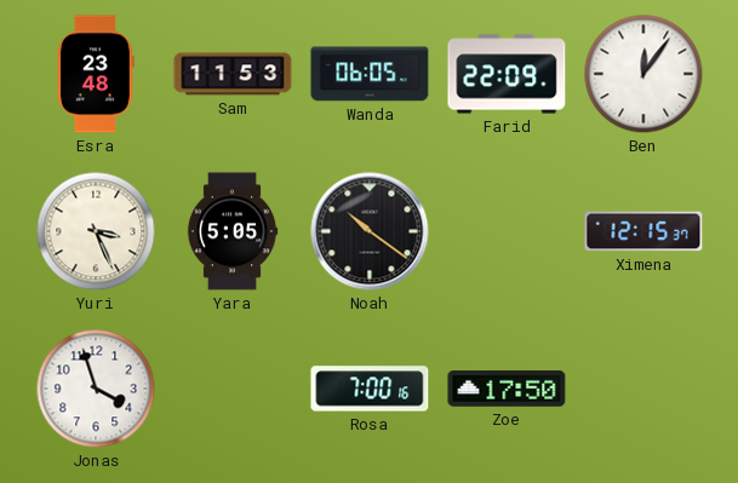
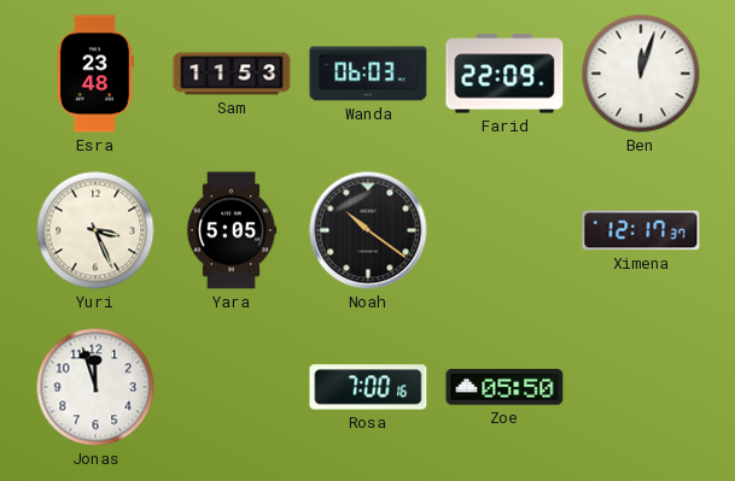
Wanda: 06:05 -> 06:03 (368, 74)
Ben: 12:06 -> 12:03 (641, 74)
Ximena: 12:15 -> 12:17 (641, 230)
Jonas: 3:57 -> 11:57 (95, 387)
Zoe: 17:50 -> 05:50 (504, 387)
